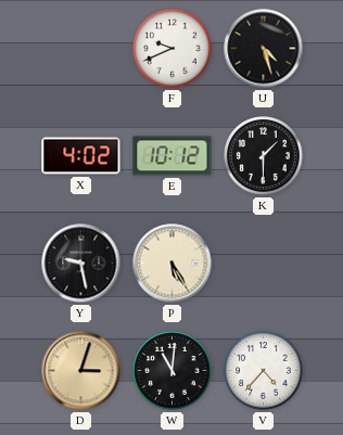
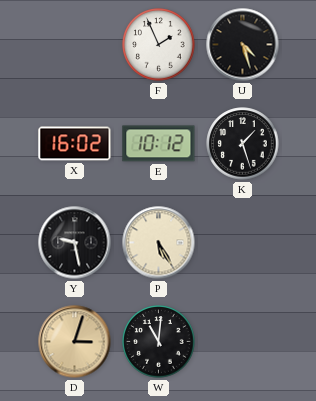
F: 9:41 -> 1:56 (159, 45)
X: 4:02 -> 16:02 (75, 144)
K: 1:30 -> 1:27 (243, 144)
V: 4:37 -> none (264, 371)
